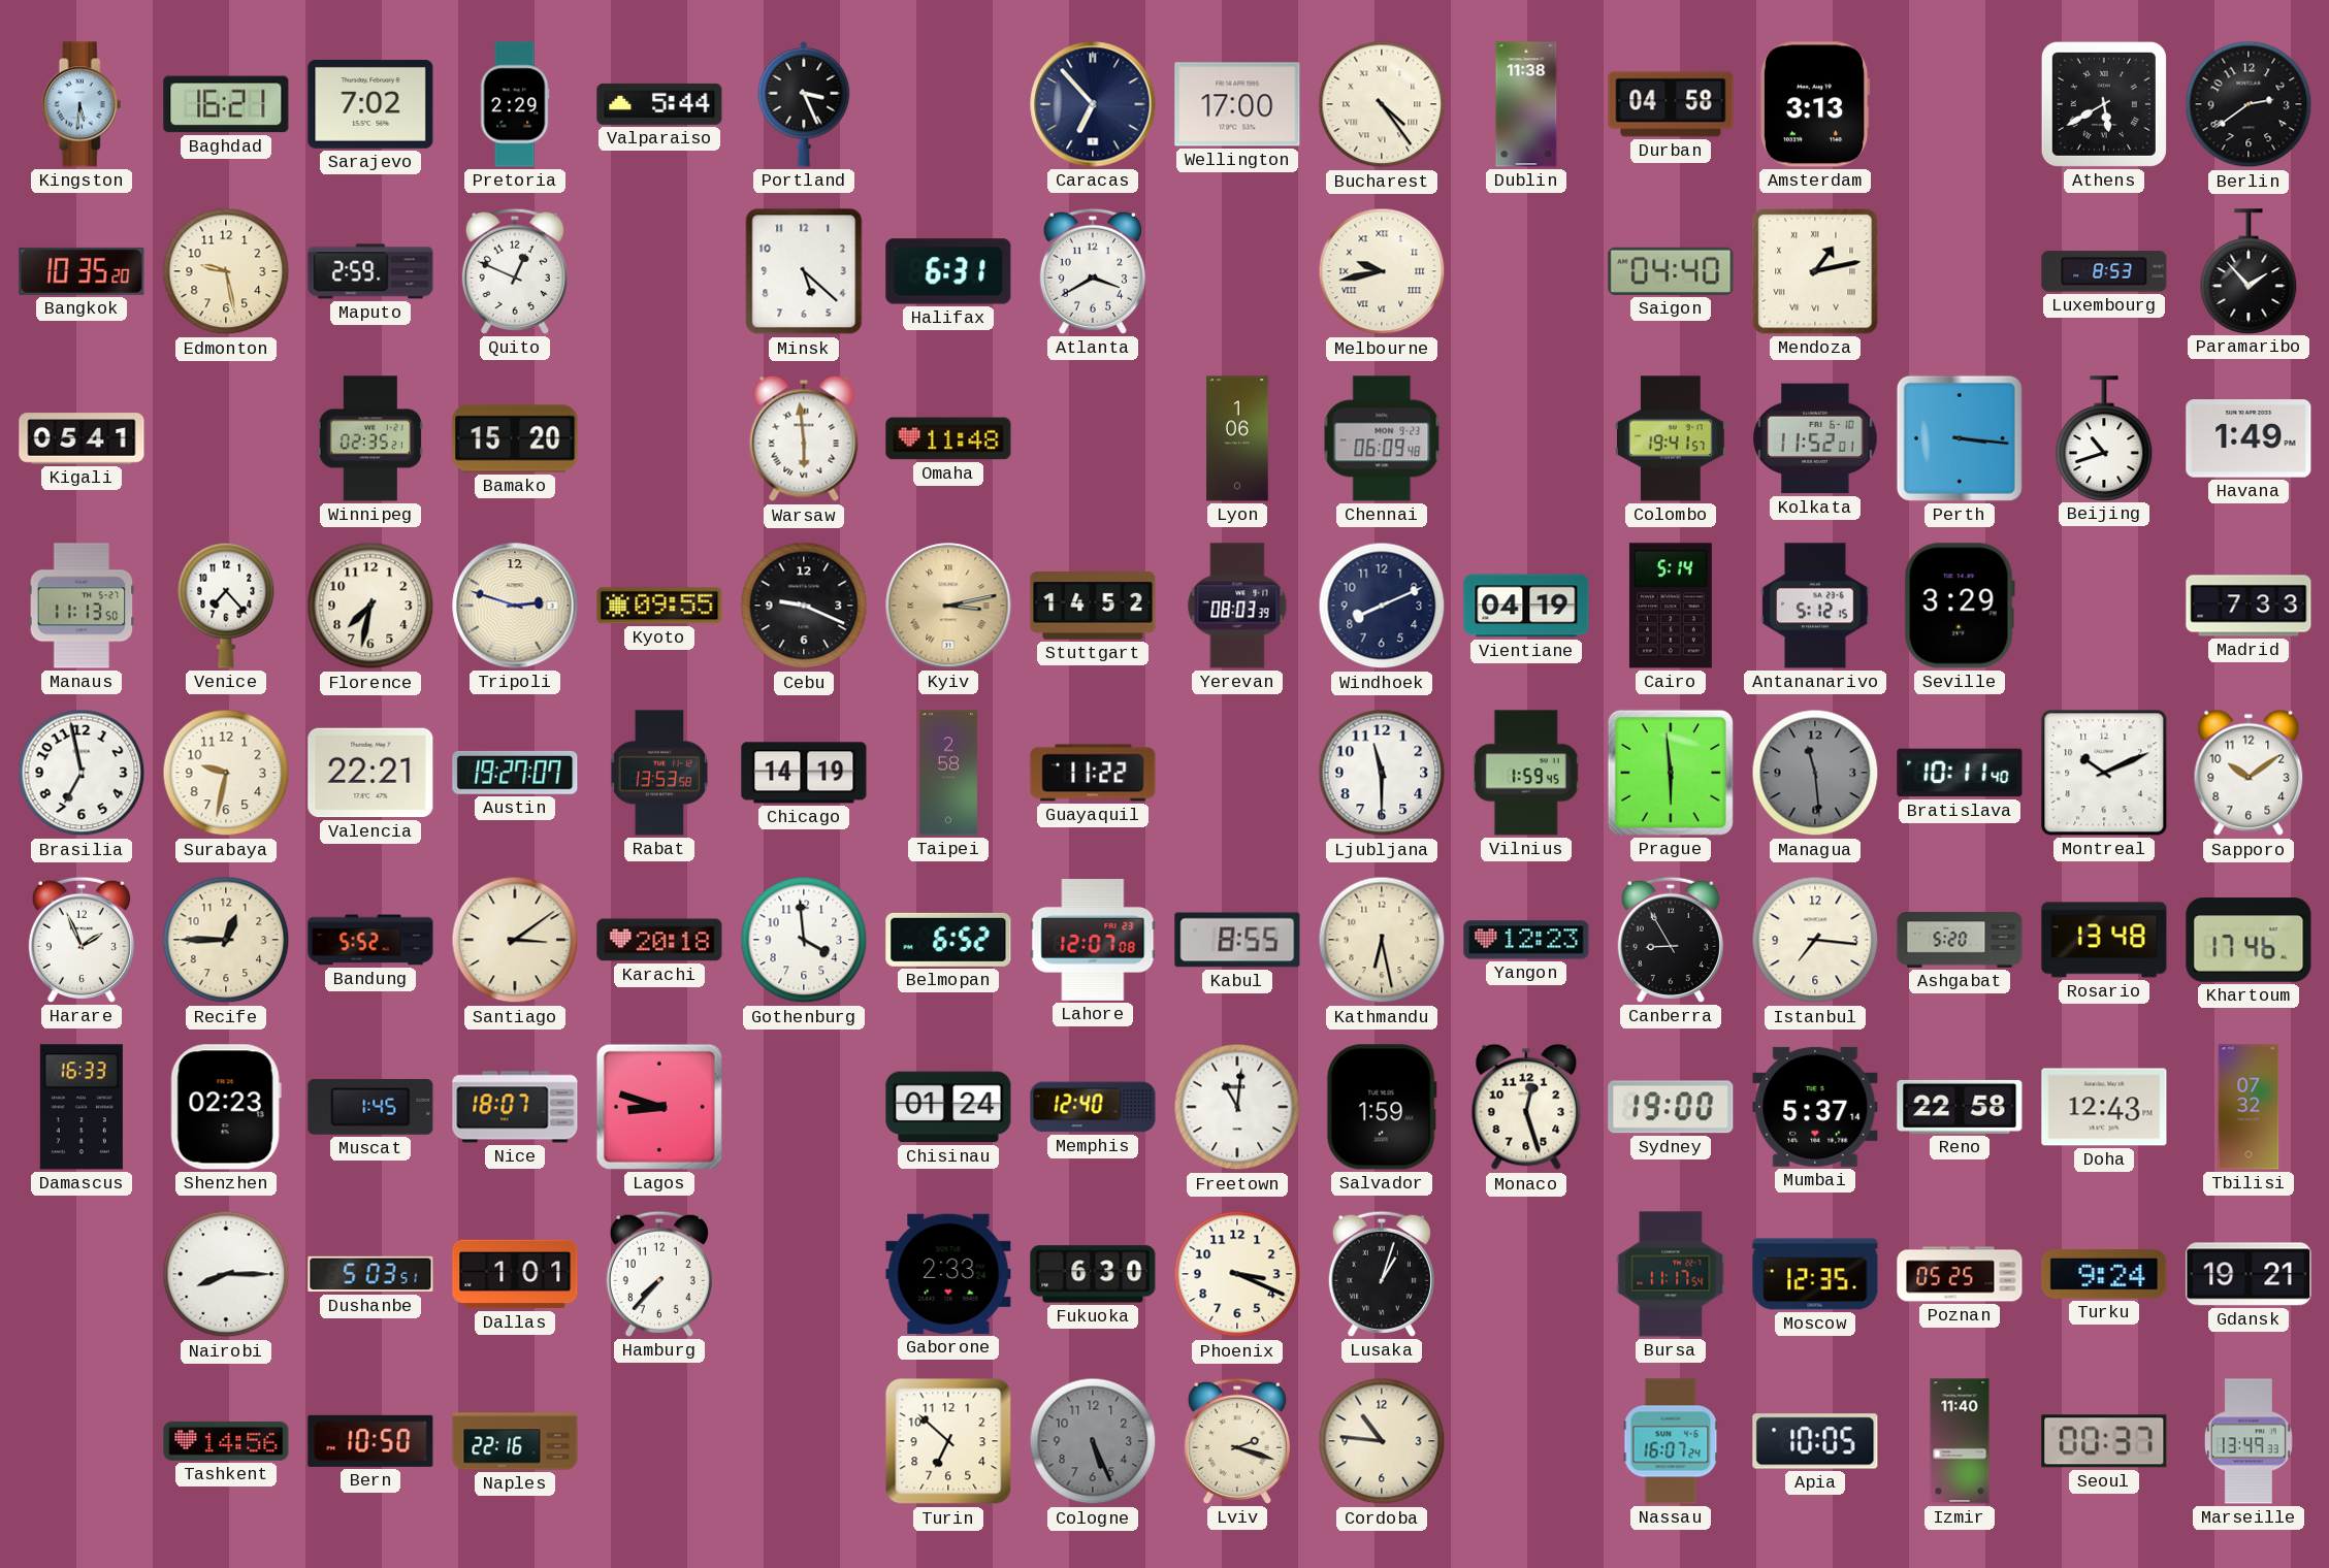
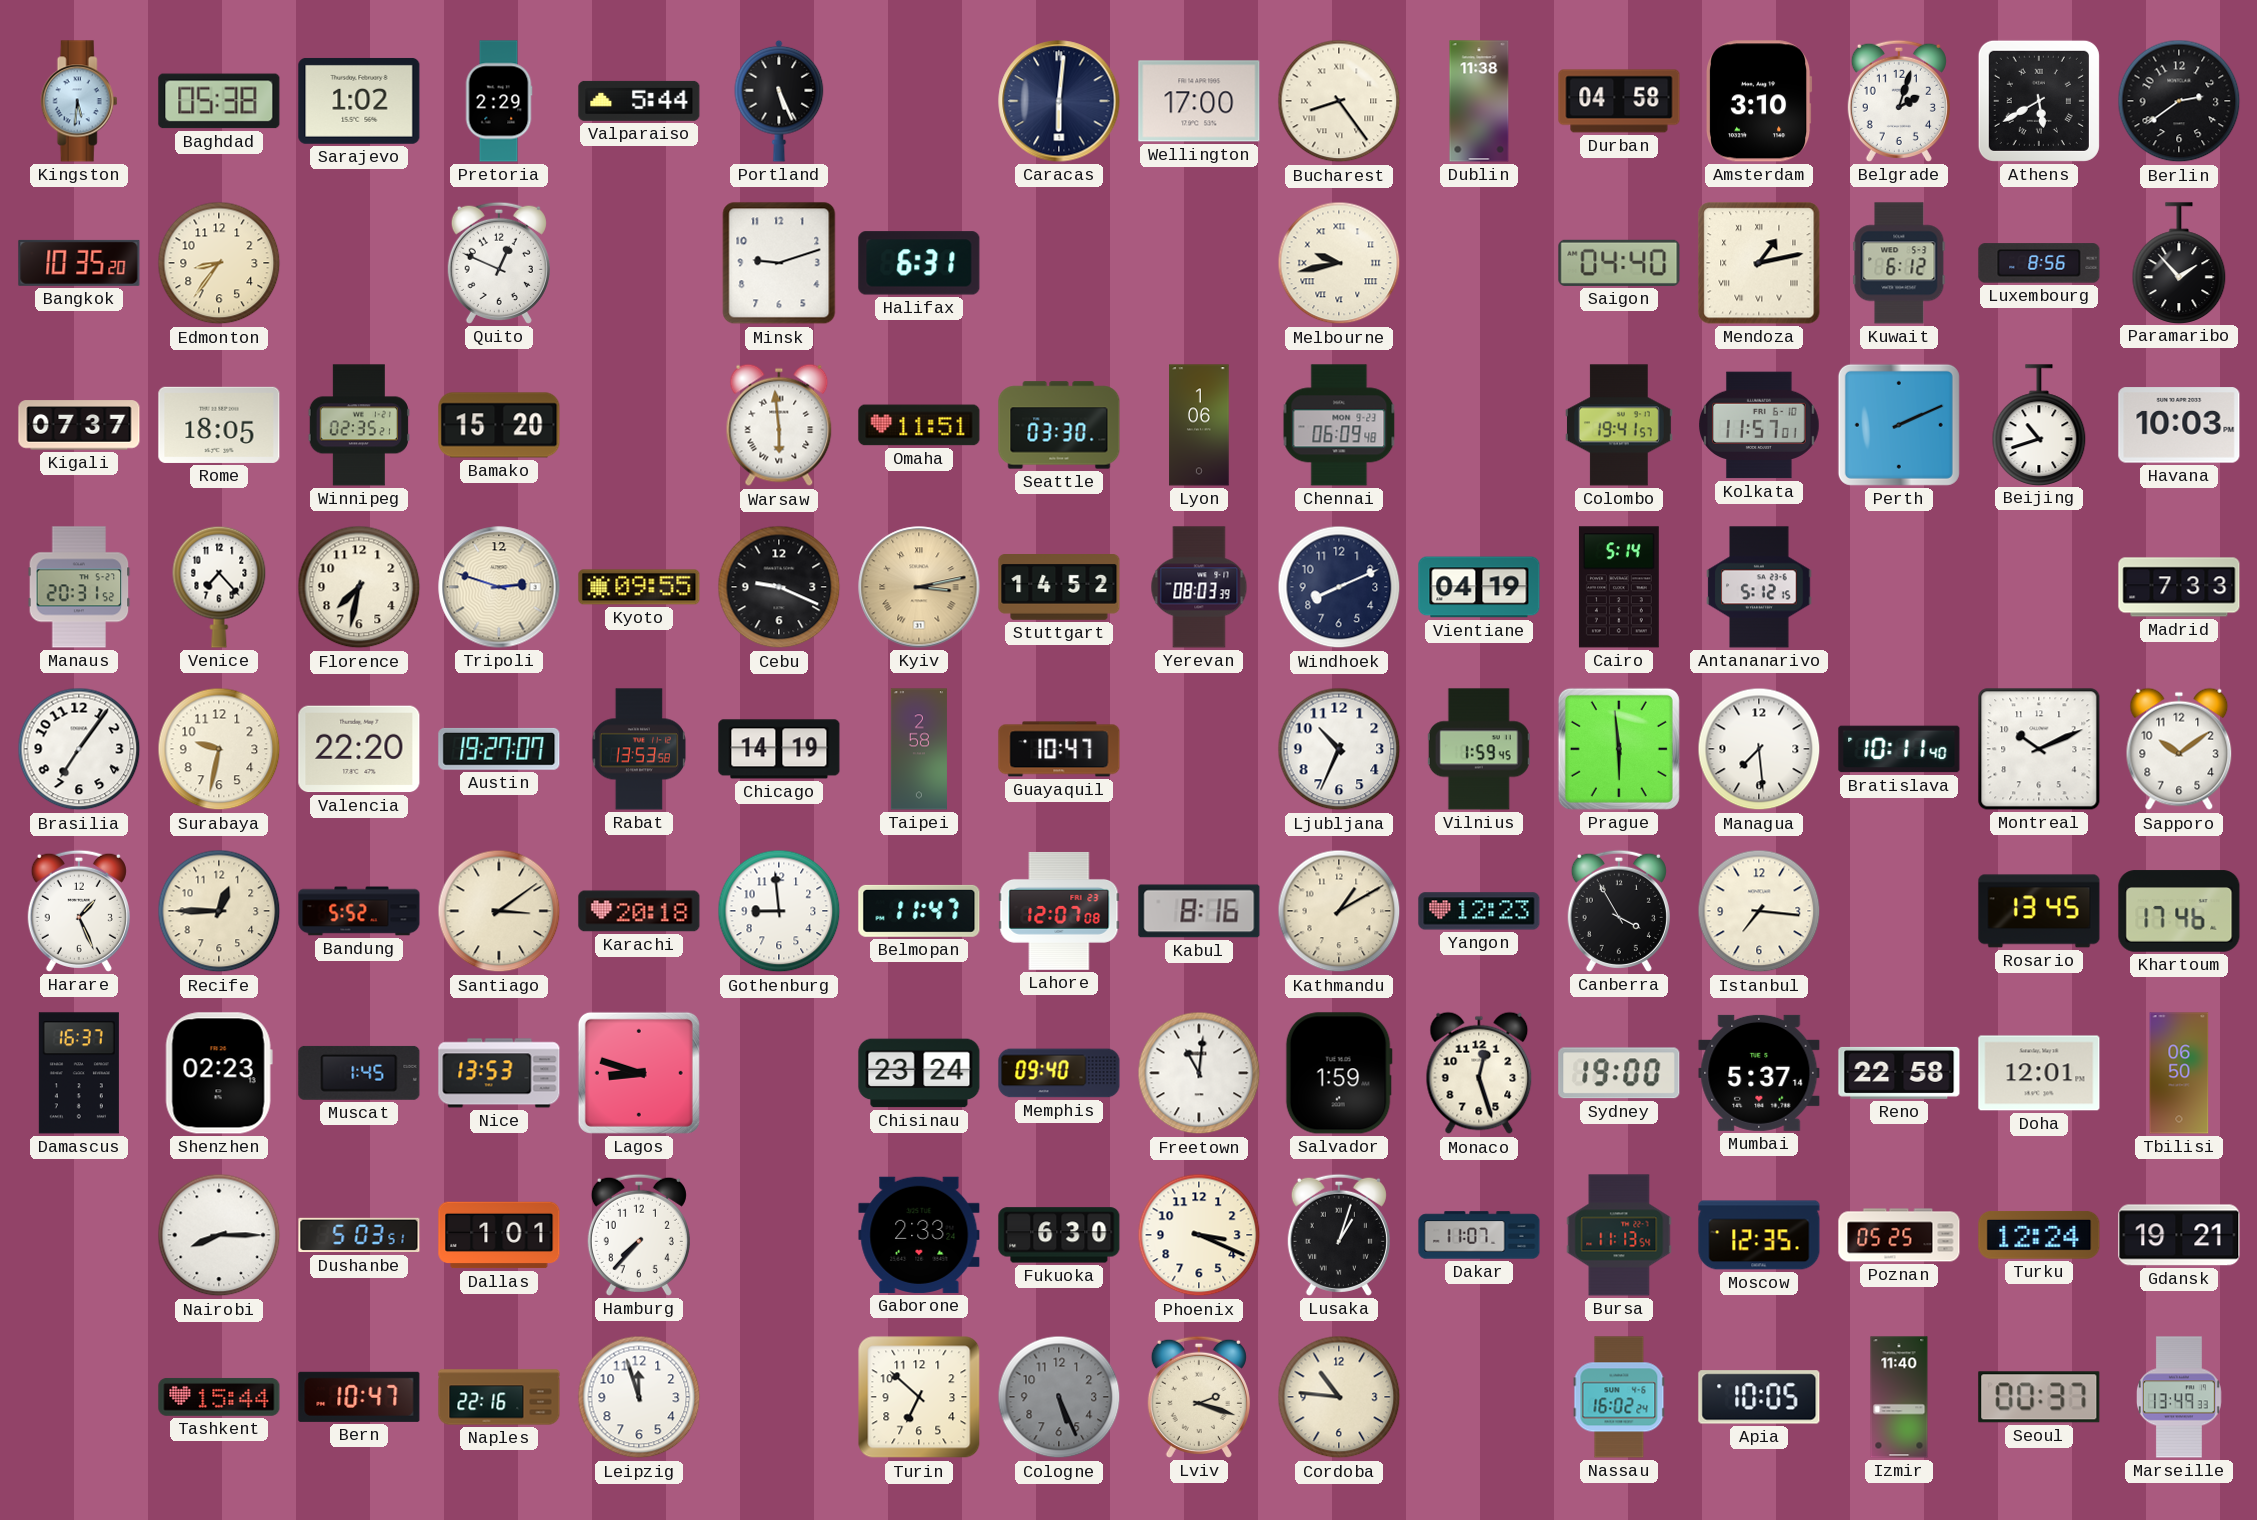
Baghdad: 16:21 -> 05:38 (219, 101)
Sarajevo: 7:02 -> 1:02 (359, 101)
Portland: 3:26 -> 5:26 (779, 101)
Caracas: 6:53 -> 6:01 (1059, 101)
Bucharest: 4:24 -> 8:24 (1339, 101)
Amsterdam: 3:13 -> 3:10 (1760, 101)
Belgrade: none -> 2:03 (1899, 101)
Edmonton: 9:28 -> 8:36 (219, 263)
Maputo: 2:59 -> none (370, 271)
Minsk: 5:22 -> 9:12 (779, 263)
Atlanta: 3:40 -> none (1093, 271)
Kuwait: none -> 6:12 (1899, 263)
Luxembourg: 8:53 -> 8:56 (2039, 263)
Kigali: 05:41 -> 07:37 (79, 425)
Rome: none -> 18:05 (219, 425)
Omaha: 11:48 -> 11:51 (919, 425)
Seattle: none -> 03:30 (1059, 425)
Kolkata: 11:52 -> 11:57 (1759, 425)
Perth: 3:16 -> 2:11 (1899, 425)
Havana: 1:49 -> 10:03 (2179, 425)
Manaus: 11:13 -> 20:31 (79, 587)
Seville: 3:29 -> none (1960, 606)
Brasilia: 6:58 -> 7:06 (79, 749)
Valencia: 22:21 -> 22:20 (359, 749)
Guayaquil: 11:22 -> 10:47 (1059, 749)
Ljubljana: 11:30 -> 10:34 (1339, 749)
Managua: 11:29 -> 7:29 (1759, 749)
Managua dial: grey -> white (1759, 749)
Harare: 1:56 -> 1:26 (79, 911)
Gothenburg: 3:59 -> 8:59 (779, 911)
Belmopan: 6:52 -> 11:47 (919, 911)
Kabul: 8:55 -> 8:16 (1199, 911)
Kathmandu: 6:28 -> 1:10 (1339, 911)
Canberra: 8:55 -> 3:55 (1619, 911)
Ashgabat: 5:20 -> none (1960, 941)
Rosario: 13:48 -> 13:45 (2039, 911)
Damascus: 16:33 -> 16:37 (79, 1073)
Nice: 18:07 -> 13:53 (499, 1073)
Chisinau: 01:24 -> 23:24 (919, 1073)
Memphis: 12:40 -> 09:40 (1059, 1073)
Doha: 12:43 -> 12:01 (2039, 1073)
Tbilisi: 07:32 -> 06:50 (2179, 1073)
Dakar: none -> 11:07 (1479, 1235)
Bursa: 11:17 -> 11:13 (1619, 1235)
Turku: 9:24 -> 12:24 (2039, 1235)
Tashkent: 14:56 -> 15:44 (219, 1397)
Bern: 10:50 -> 10:47 (359, 1397)
Leipzig: none -> 11:57 (639, 1397)
Nassau: 16:07 -> 16:02 (1619, 1397)
